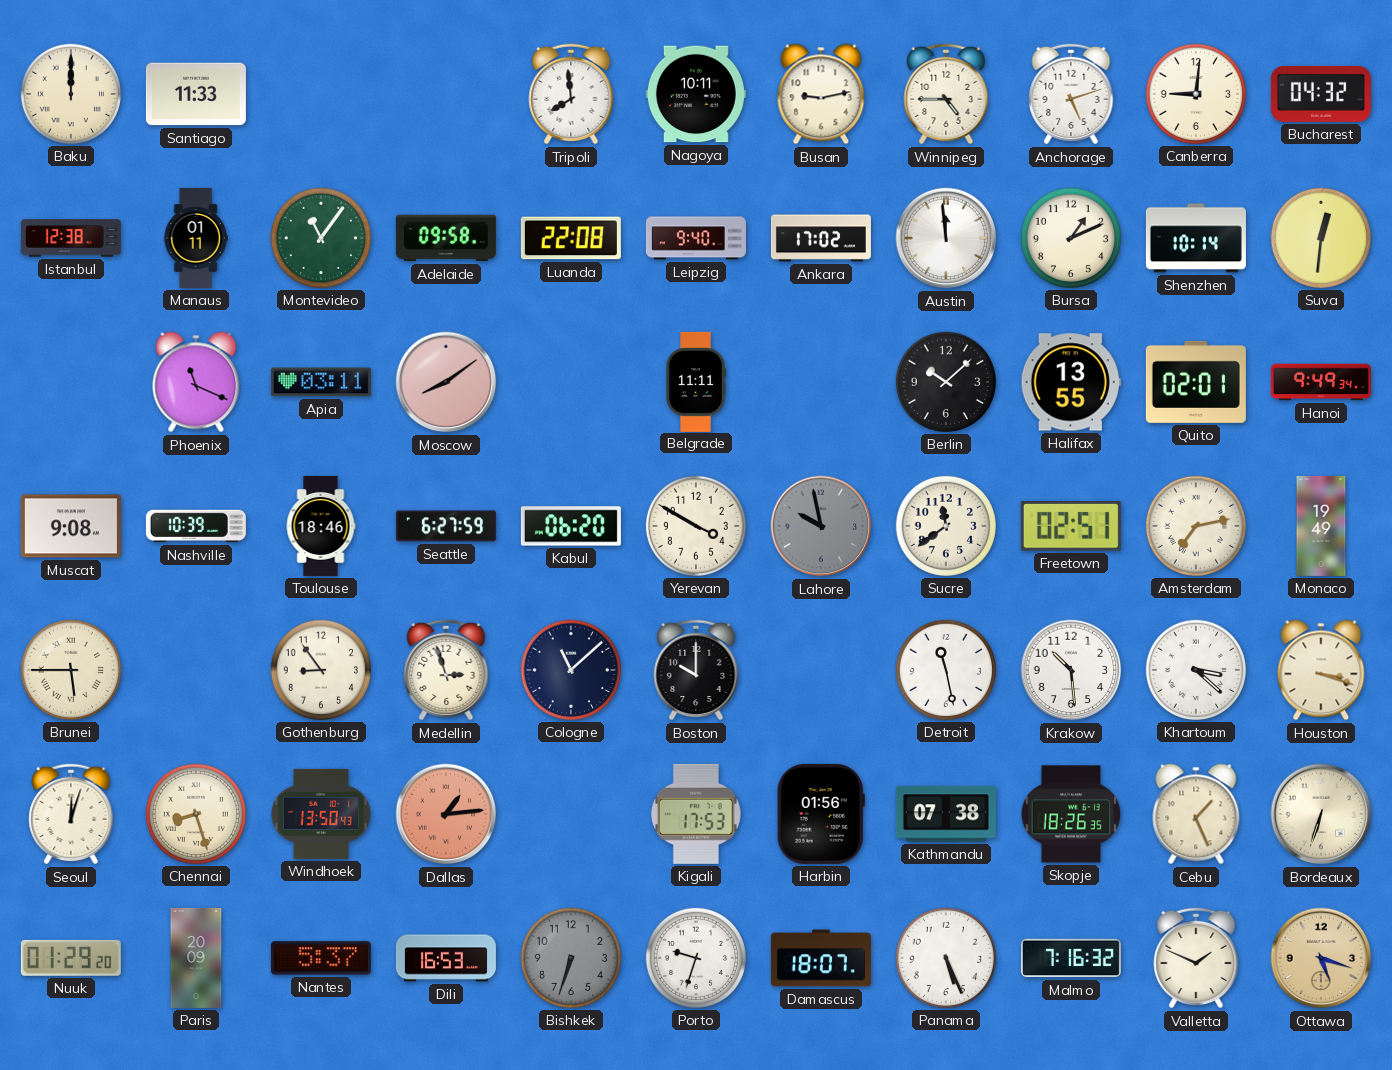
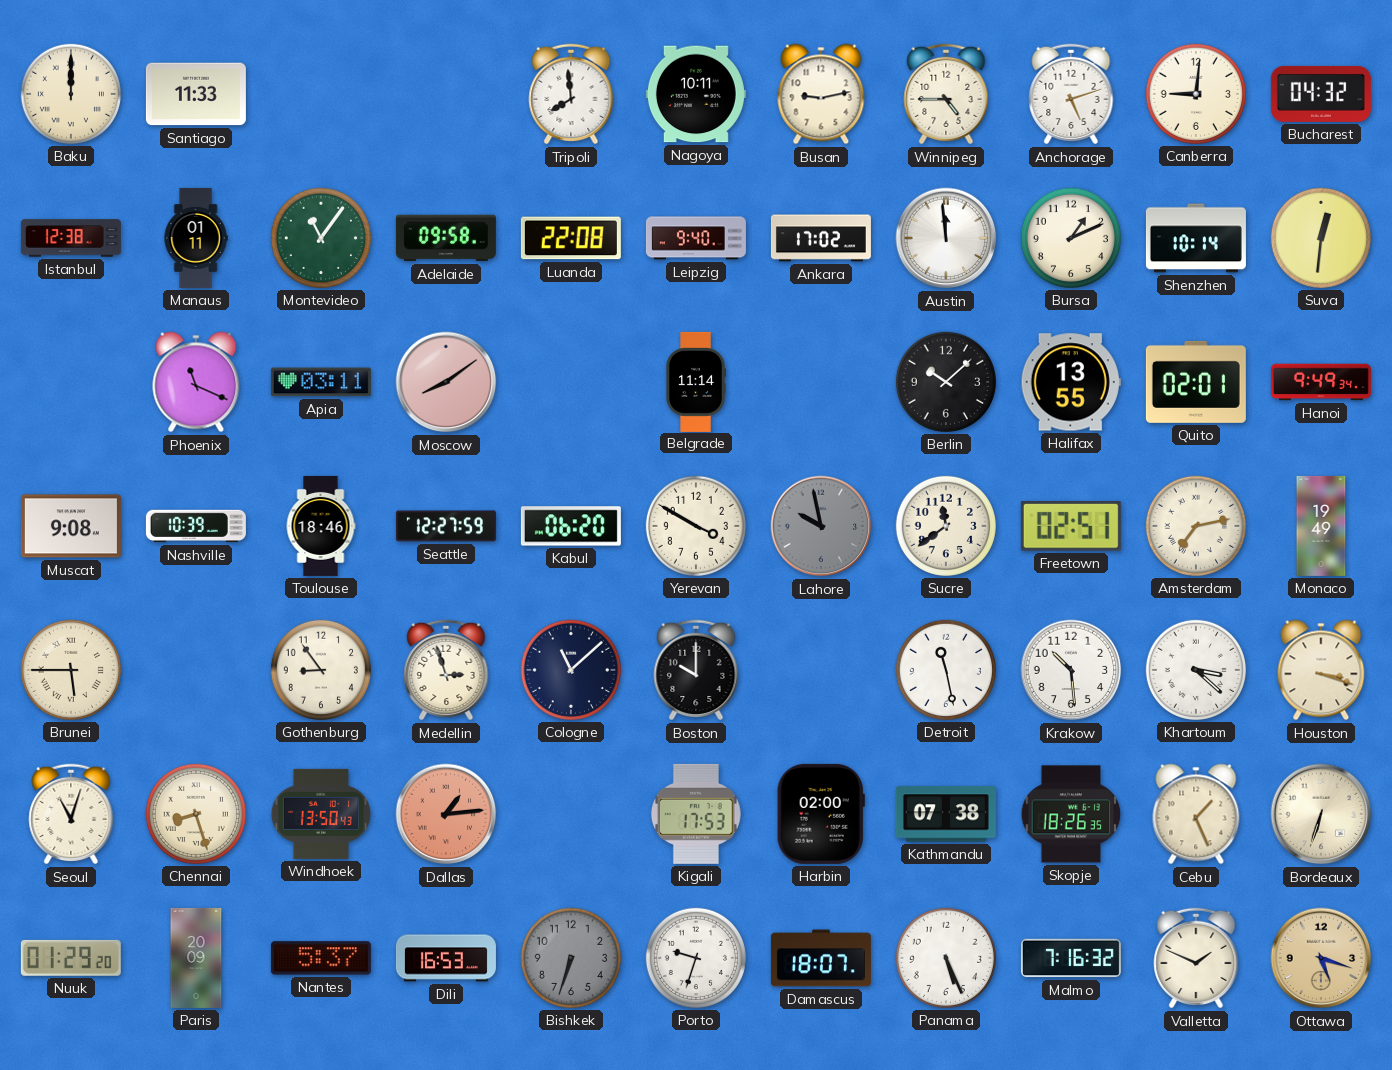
Belgrade: 11:11 -> 11:14 (696, 382)
Seattle: 6:27 -> 12:27 (446, 526)
Seoul: 12:03 -> 11:03 (71, 814)
Harbin: 01:56 -> 02:00 (821, 814)
